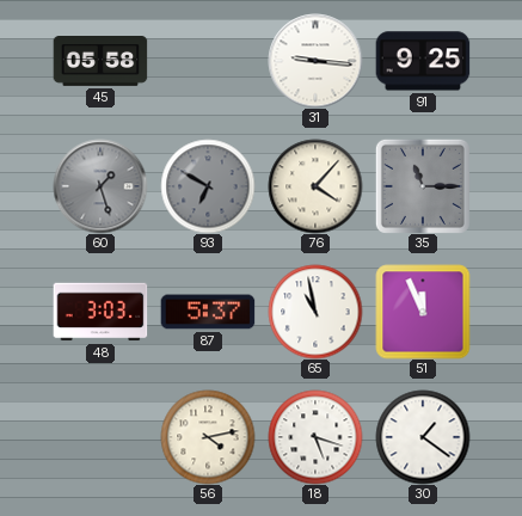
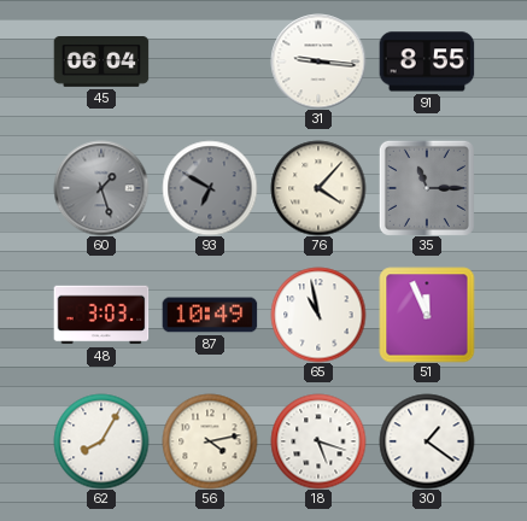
45: 05:58 -> 06:04 (101, 63)
91: 9:25 -> 8:55 (427, 62)
87: 5:37 -> 10:49 (210, 315)
62: none -> 8:05 (101, 441)
